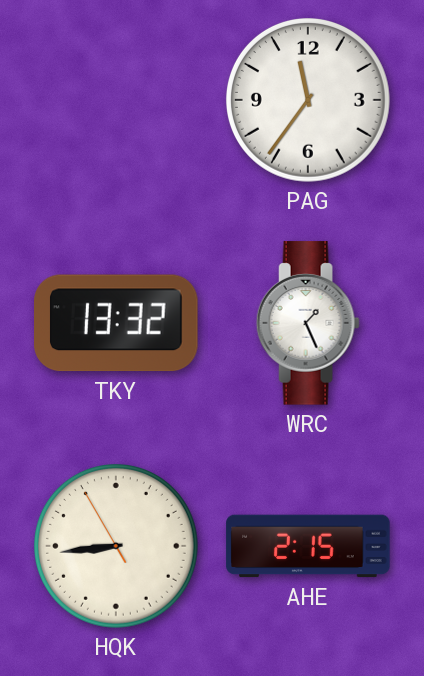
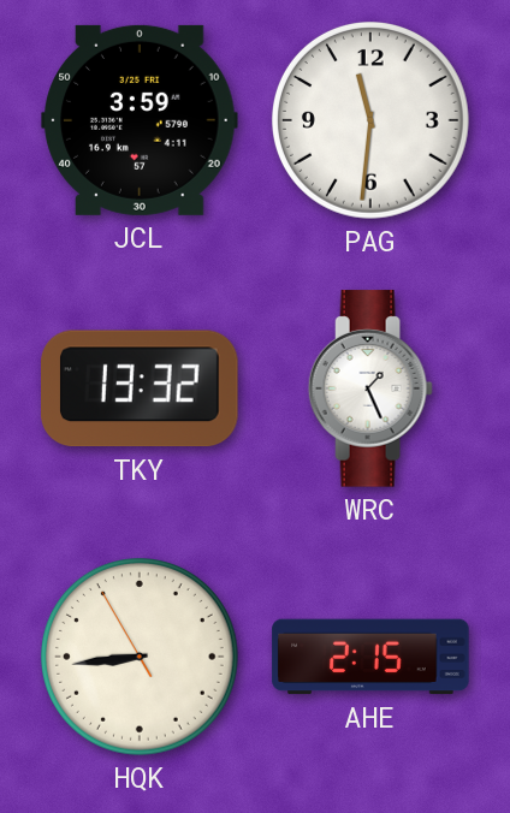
JCL: none -> 3:59 (140, 120)
PAG: 11:36 -> 11:31 (370, 120)
